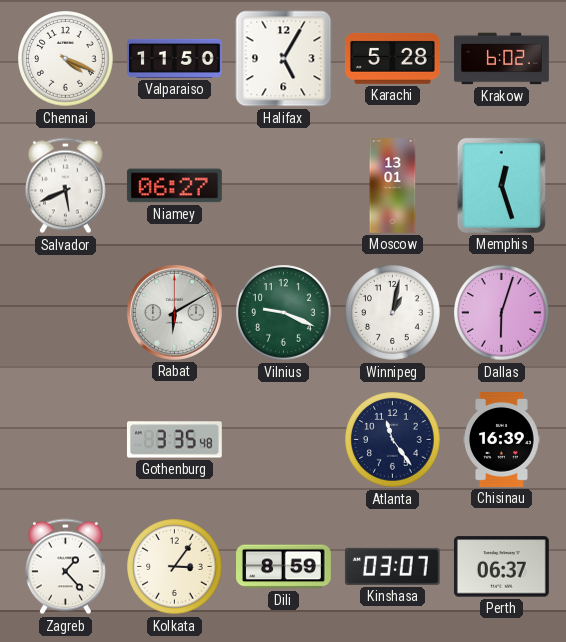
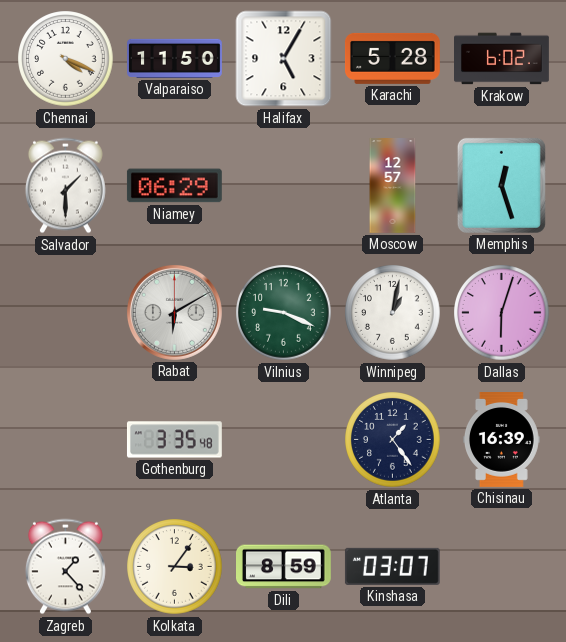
Salvador: 5:41 -> 1:30 (65, 186)
Niamey: 06:27 -> 06:29 (174, 186)
Moscow: 13:01 -> 12:57 (393, 186)
Atlanta: 11:24 -> 1:24 (393, 440)
Perth: 06:37 -> none (501, 567)
